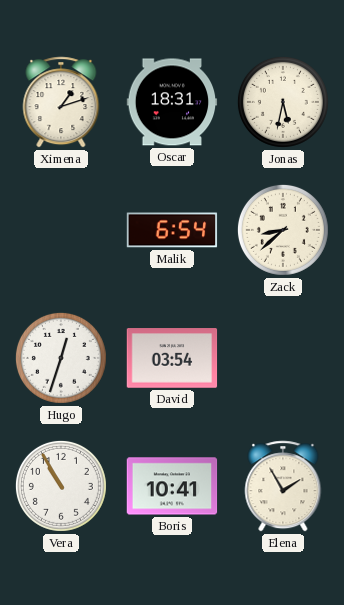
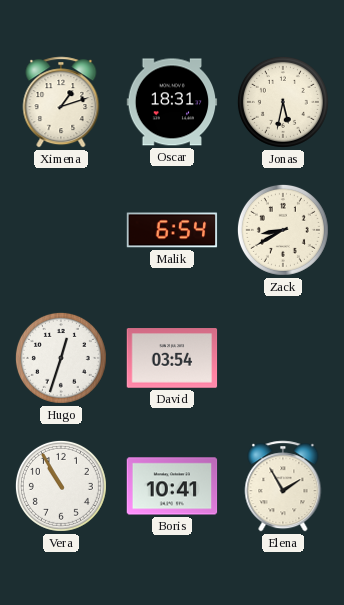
Zack: 8:38 -> 8:40 (283, 230)
